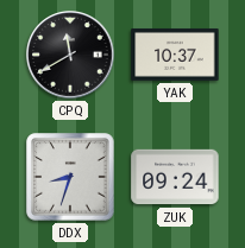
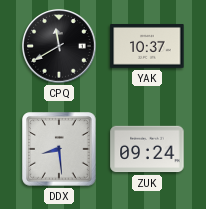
DDX: 8:33 -> 8:29 (59, 149)
